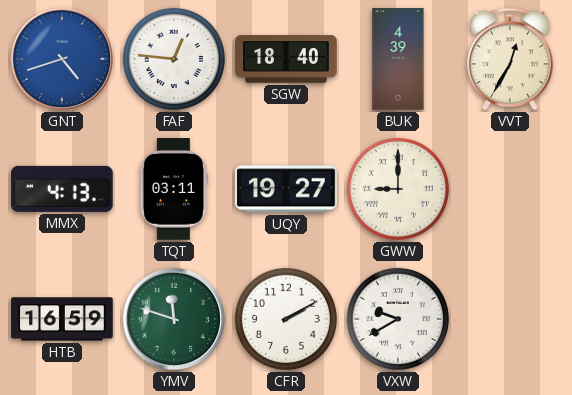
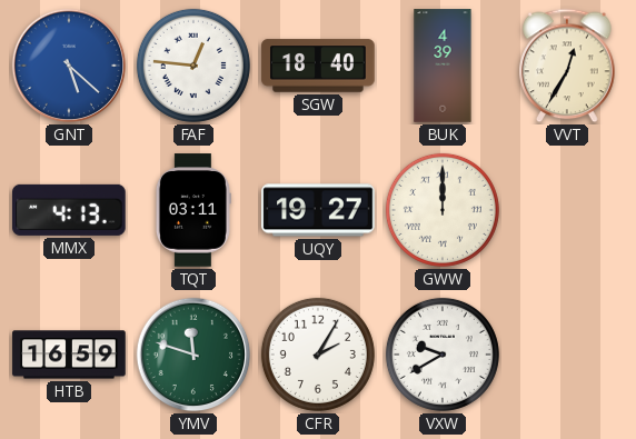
GNT: 4:42 -> 5:22 (69, 66)
GWW: 9:00 -> 12:00 (443, 210)
CFR: 2:10 -> 2:05 (318, 355)
